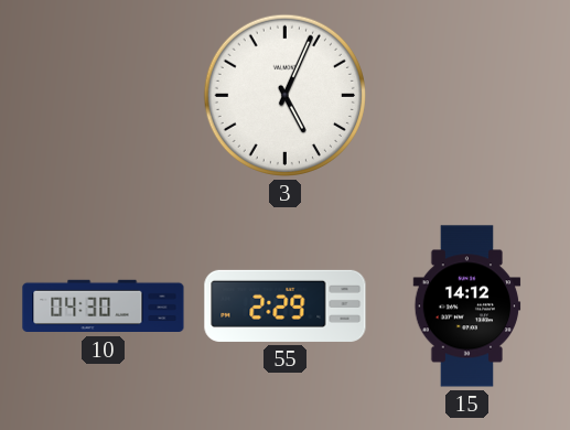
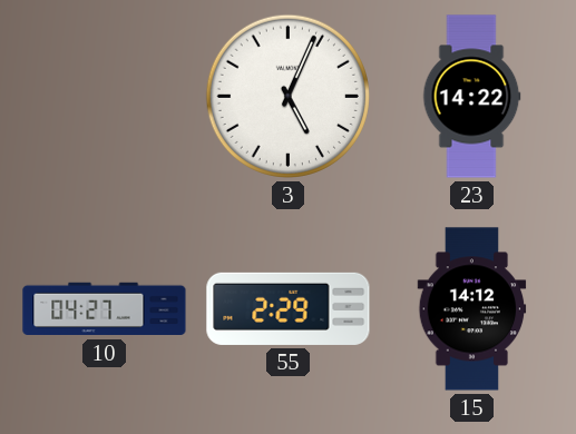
23: none -> 14:22 (471, 97)
10: 04:30 -> 04:27 (105, 309)
